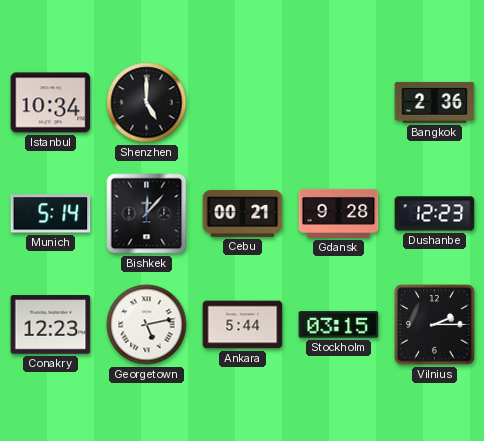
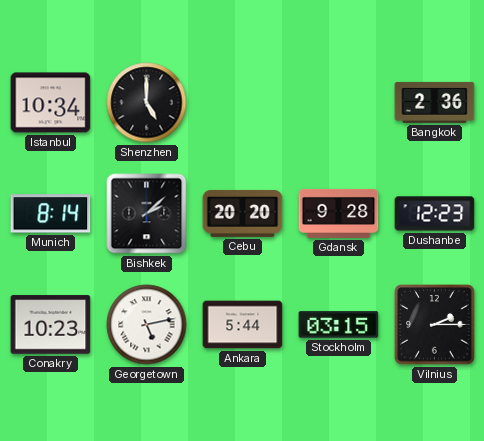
Munich: 5:14 -> 8:14 (51, 214)
Bishkek: 12:07 -> 2:08 (147, 214)
Cebu: 00:21 -> 20:20 (243, 213)
Conakry: 12:23 -> 10:23 (51, 325)
